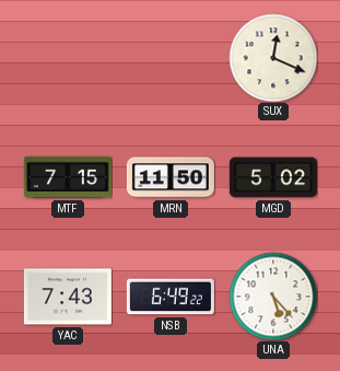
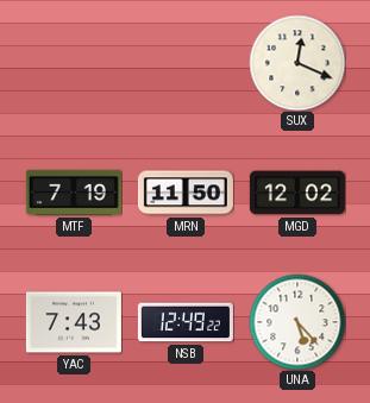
MTF: 7:15 -> 7:19 (74, 193)
MGD: 5:02 -> 12:02 (297, 193)
NSB: 6:49 -> 12:49 (186, 322)
